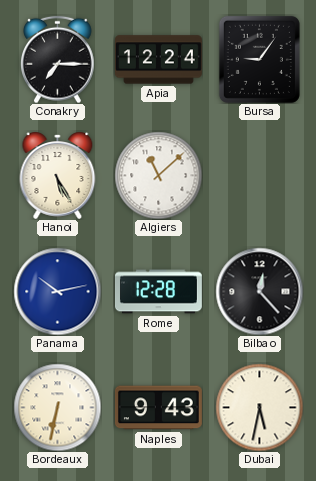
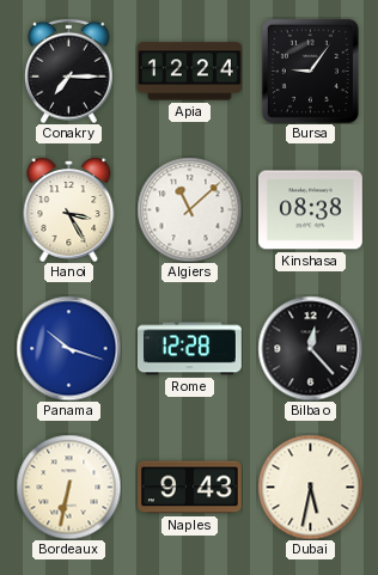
Hanoi: 5:25 -> 3:25 (69, 209)
Kinshasa: none -> 08:38 (310, 210)
Panama: 10:13 -> 10:18 (68, 348)
